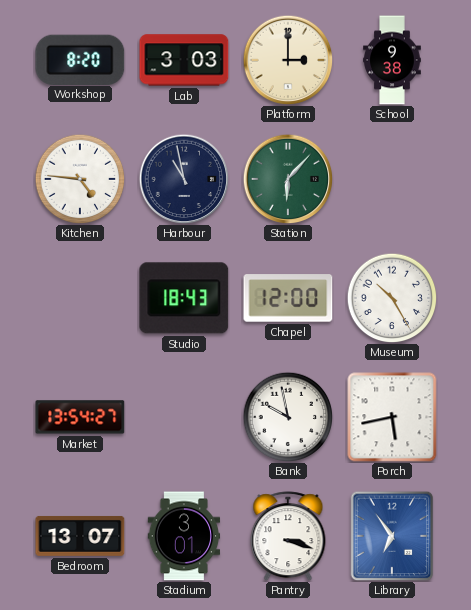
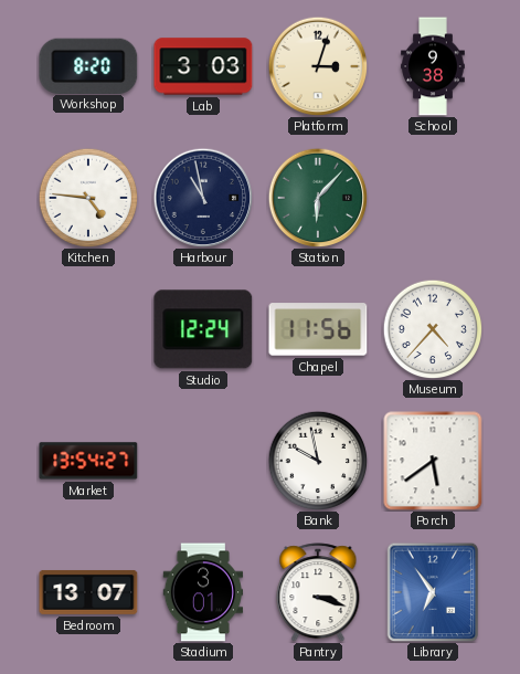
Platform: 3:00 -> 3:03 (318, 66)
Studio: 18:43 -> 12:24 (203, 329)
Chapel: 12:00 -> 11:56 (318, 329)
Museum: 10:25 -> 4:37 (433, 329)
Porch: 5:43 -> 5:39 (433, 461)
